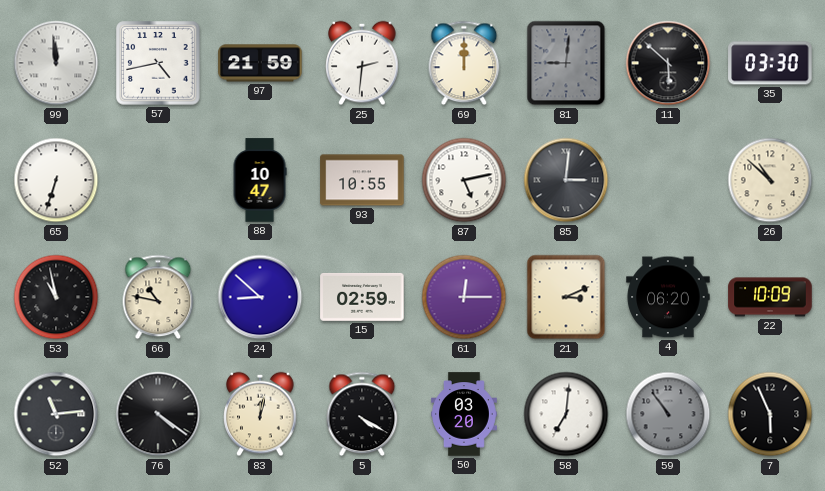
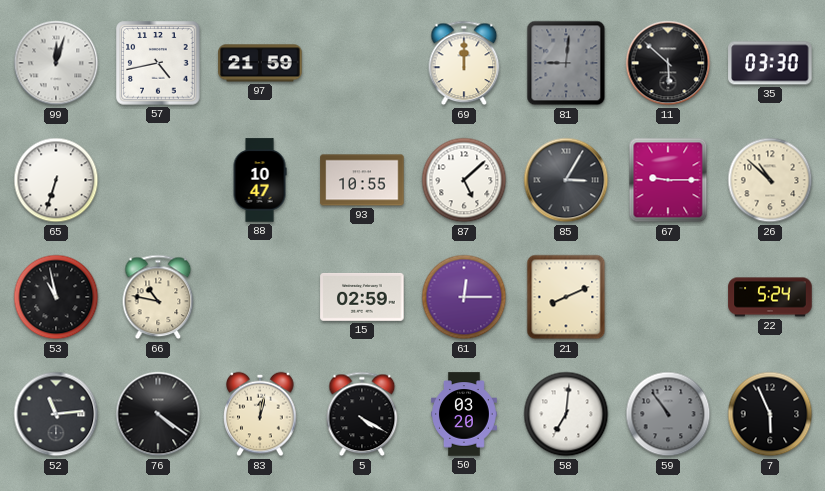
99: 11:59 -> 12:03 (56, 63)
25: 2:31 -> none (362, 63)
87: 5:13 -> 5:08 (464, 180)
85: 3:01 -> 3:05 (566, 180)
67: none -> 9:15 (668, 180)
24: 8:52 -> none (260, 297)
21: 3:11 -> 8:11 (566, 297)
4: 06:20 -> none (668, 297)
22: 10:09 -> 5:24 (770, 297)
